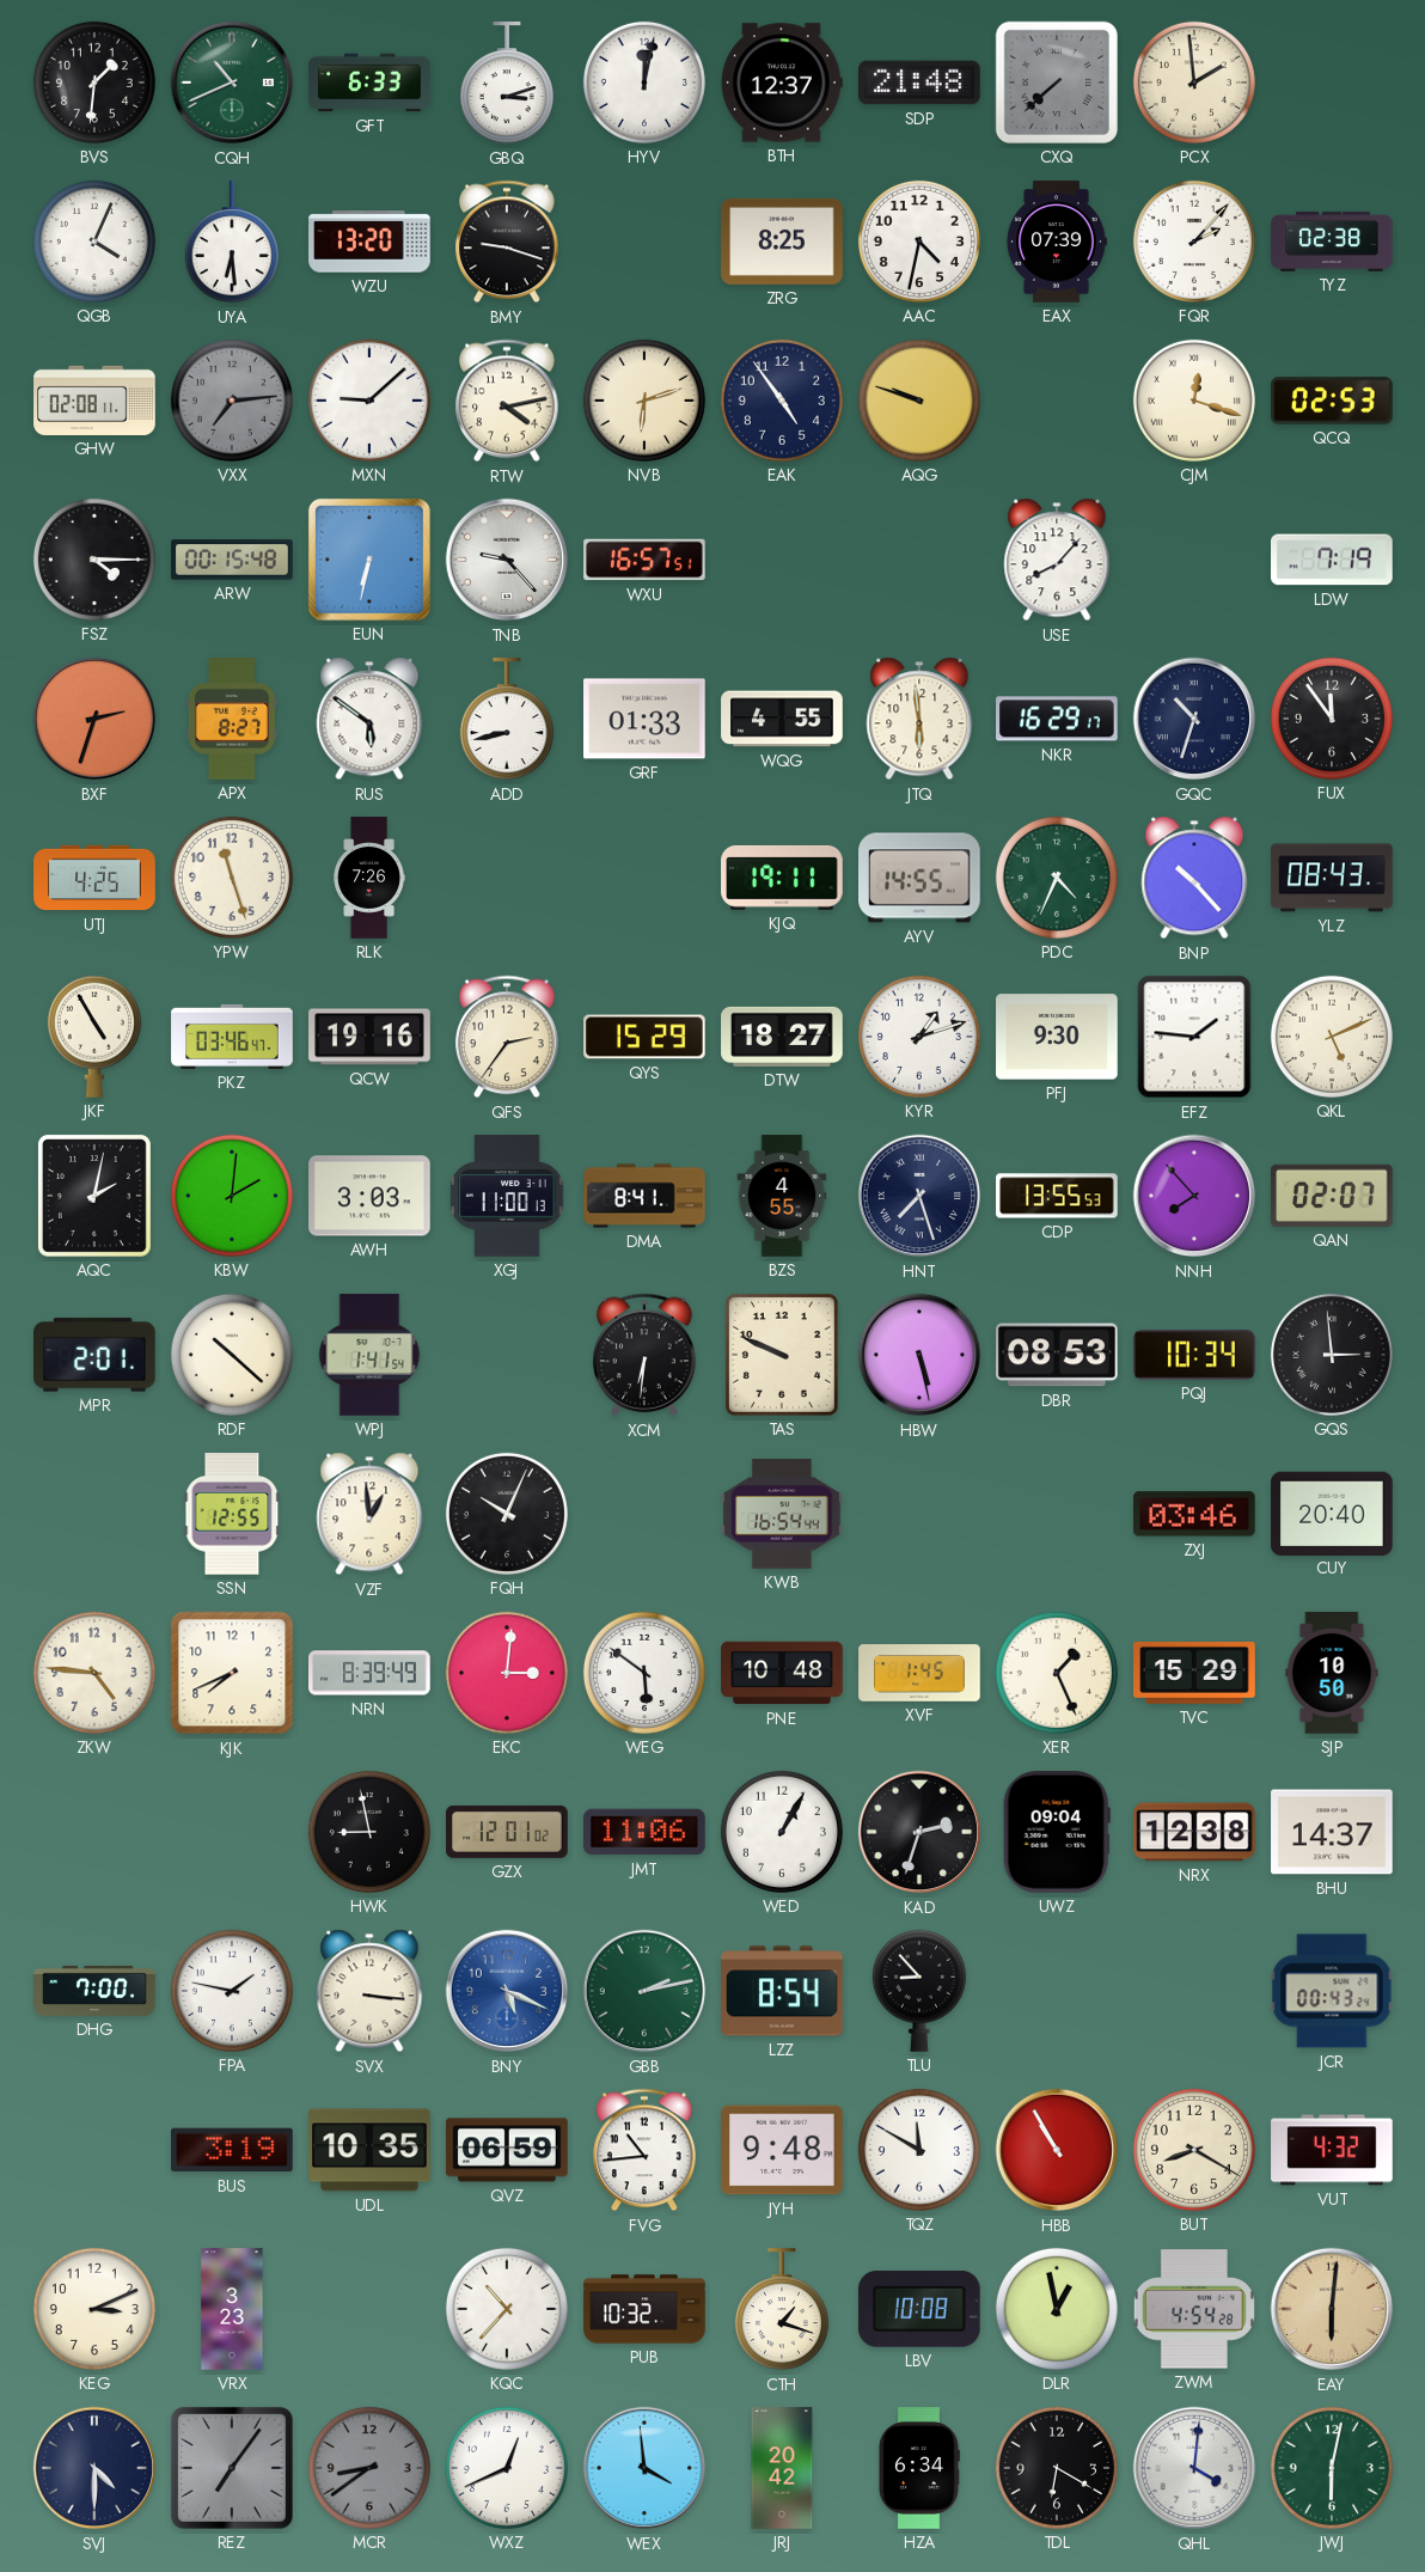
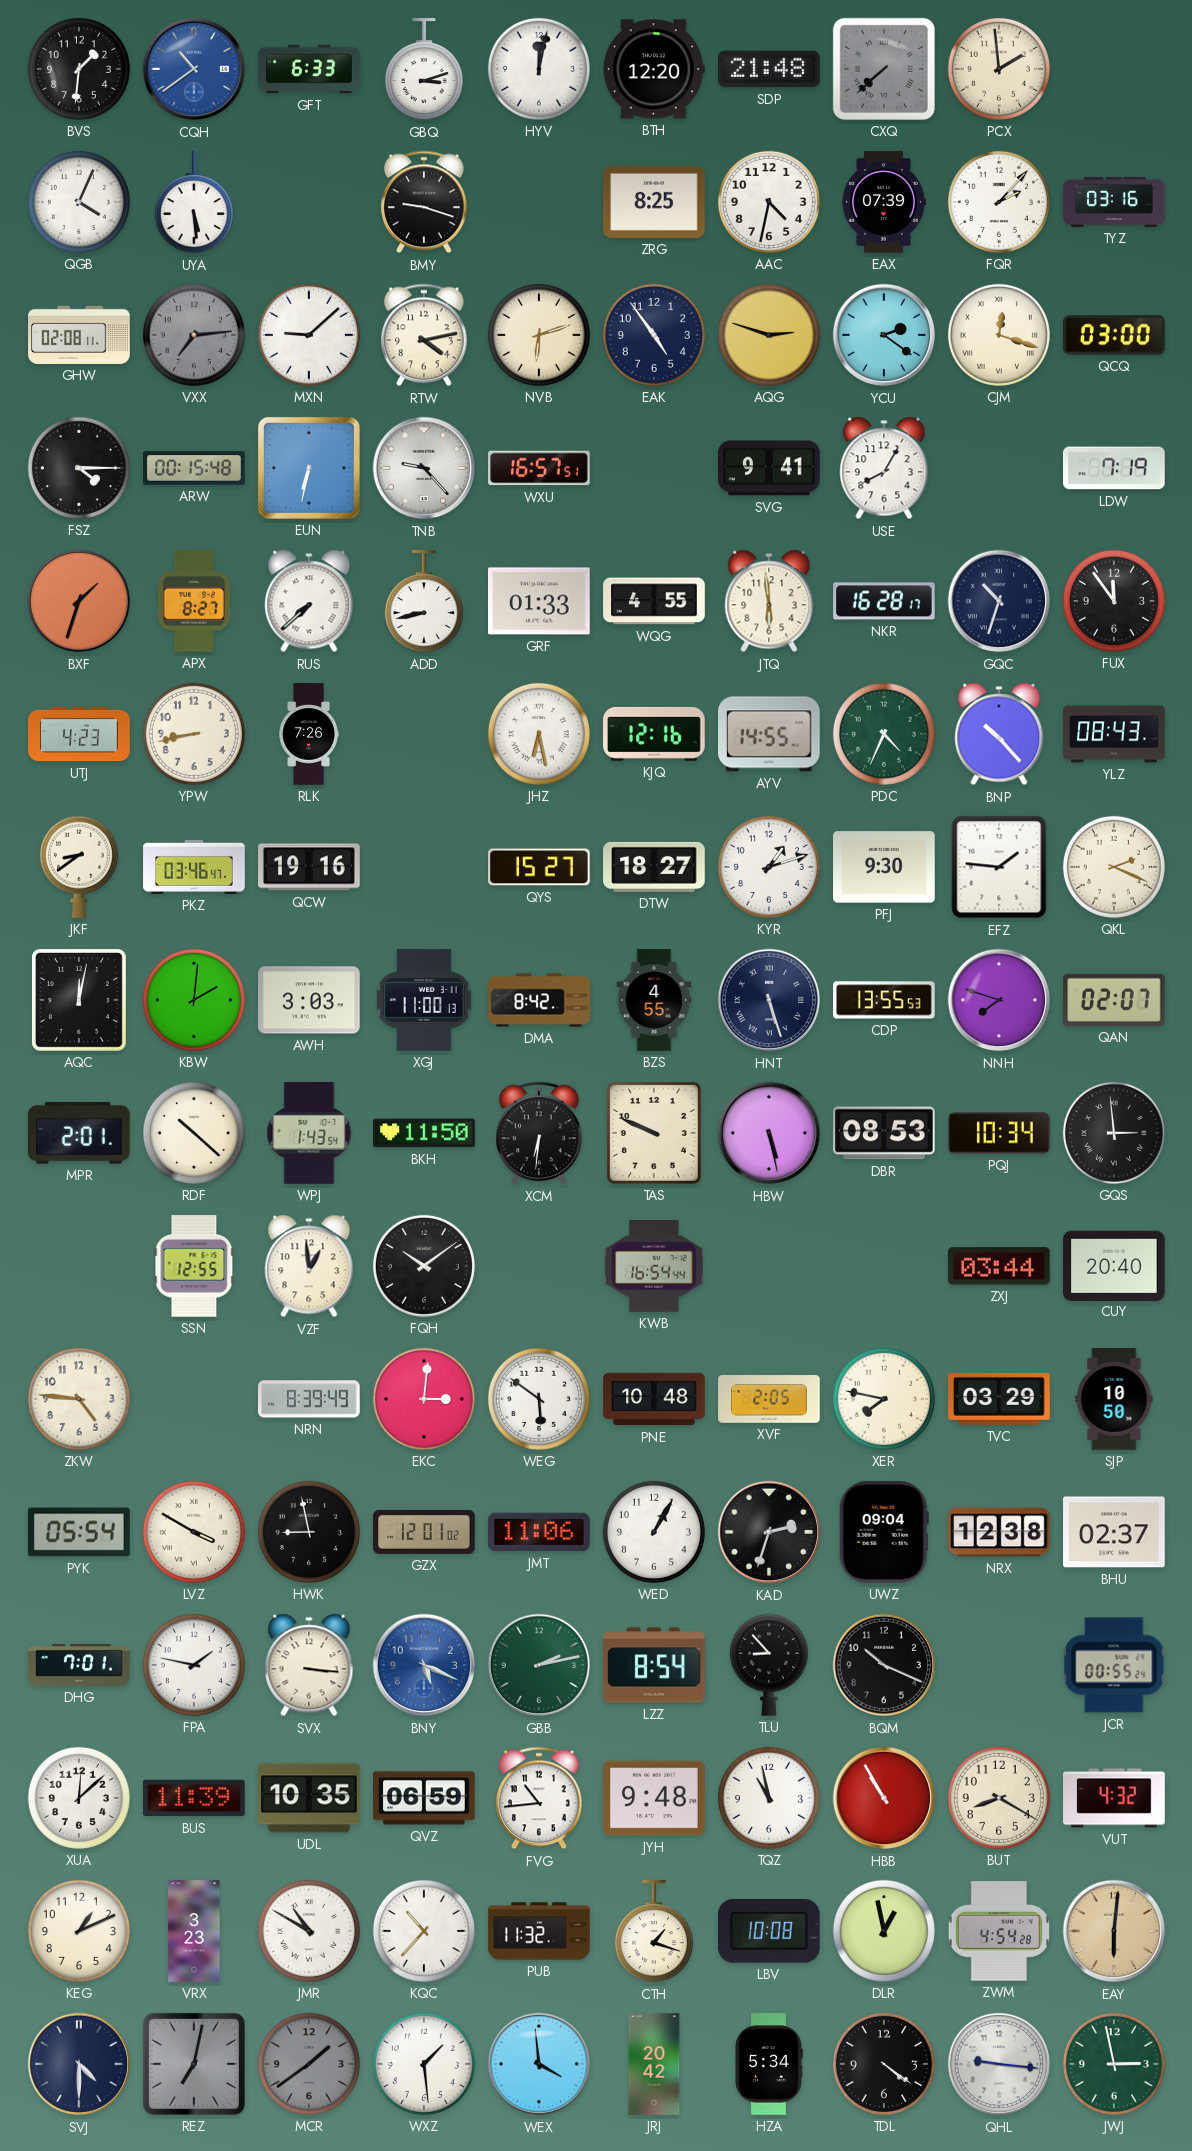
CQH: 10:41 -> 10:39 (194, 69)
CQH dial: green -> blue (194, 69)
BTH: 12:37 -> 12:20 (654, 69)
UYA: 6:29 -> 5:29 (194, 203)
WZU: 13:20 -> none (369, 242)
TYZ: 02:38 -> 03:16 (1114, 202)
AQG: 9:48 -> 2:48 (769, 335)
YCU: none -> 2:21 (884, 335)
QCQ: 02:53 -> 03:00 (1115, 335)
SVG: none -> 9:41 (769, 468)
USE: 8:07 -> 8:05 (884, 468)
BXF: 2:33 -> 1:33 (79, 601)
RUS: 5:51 -> 7:38 (309, 601)
NKR: 16:29 -> 16:28 (884, 601)
UTJ: 4:25 -> 4:23 (79, 734)
YPW: 11:27 -> 8:43 (194, 734)
JHZ: none -> 6:28 (539, 734)
KJQ: 19:11 -> 12:16 (654, 734)
JKF: 4:55 -> 8:39 (79, 867)
QFS: 2:36 -> none (507, 1037)
QYS: 15:29 -> 15:27 (539, 867)
QKL: 5:11 -> 2:19 (1114, 867)
AQC: 2:02 -> 12:02 (79, 1000)
DMA: 8:41 -> 8:42 (539, 1000)
HNT: 7:27 -> 5:27 (769, 1000)
NNH: 7:53 -> 7:48 (999, 1000)
WPJ: 1:41 -> 1:43 (309, 1133)
BKH: none -> 11:50 (424, 1133)
FQH: 10:04 -> 10:09 (424, 1266)
ZXJ: 03:46 -> 03:44 (999, 1266)
KJK: 7:41 -> none (232, 1673)
XVF: 1:45 -> 2:05 (769, 1399)
XER: 1:26 -> 7:47 (884, 1399)
TVC: 15:29 -> 03:29 (999, 1399)
PYK: none -> 05:54 (79, 1532)
LVZ: none -> 3:50 (194, 1532)
BHU: 14:37 -> 02:37 (1114, 1532)
DHG: 7:00 -> 7:01 (79, 1665)
BQM: none -> 10:19 (884, 1665)
JCR: 00:43 -> 00:55 (1114, 1665)
XUA: none -> 12:08 (79, 1798)
BUS: 3:19 -> 11:39 (195, 1798)
TQZ: 11:50 -> 10:58 (769, 1798)
KEG: 3:11 -> 1:11 (79, 1931)
JMR: none -> 10:50 (309, 1931)
PUB: 10:32 -> 11:32 (539, 1931)
REZ: 7:06 -> 7:02 (194, 2064)
MCR: 8:39 -> 1:39 (309, 2064)
WXZ: 12:41 -> 1:29 (424, 2064)
HZA: 6:34 -> 5:34 (769, 2064)
TDL: 6:20 -> 4:21 (884, 2064)
QHL: 4:01 -> 9:16 (999, 2064)
JWJ: 6:02 -> 2:58 (1114, 2064)
